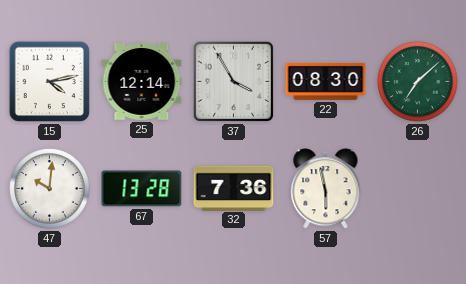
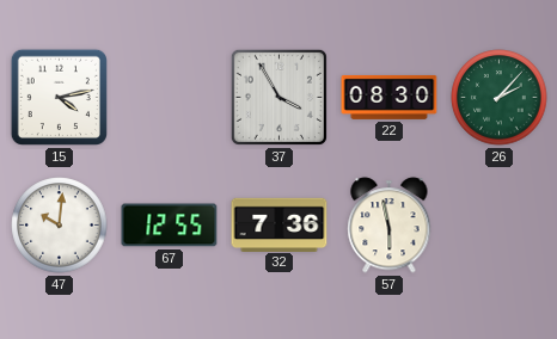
25: 12:14 -> none (142, 82)
26: 7:08 -> 2:07 (500, 98)
67: 13:28 -> 12:55 (170, 226)
